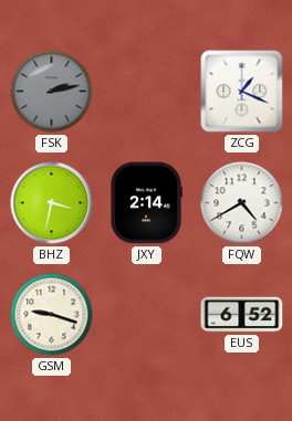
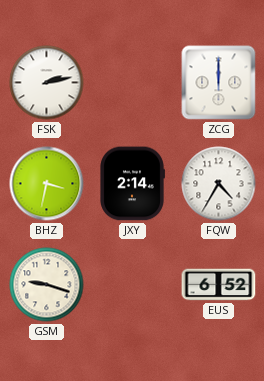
FSK dial: grey -> white (47, 83)
ZCG: 1:19 -> 12:00 (219, 83)
FQW: 4:40 -> 4:35 (219, 184)
